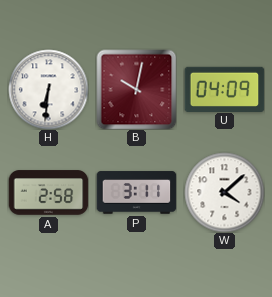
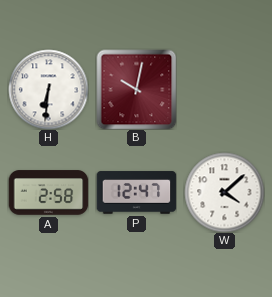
U: 04:09 -> none (224, 89)
P: 3:11 -> 12:47 (136, 193)
